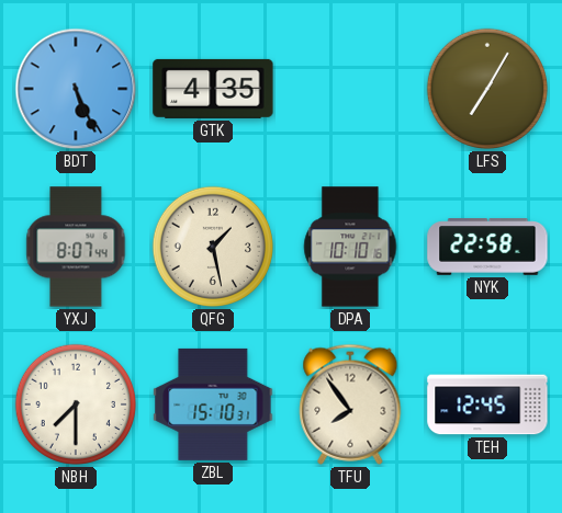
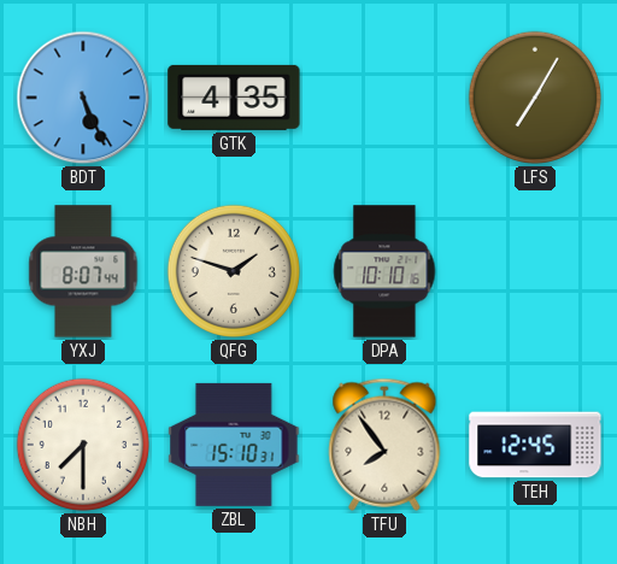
QFG: 1:28 -> 1:48 (234, 271)
NYK: 22:58 -> none (487, 247)
